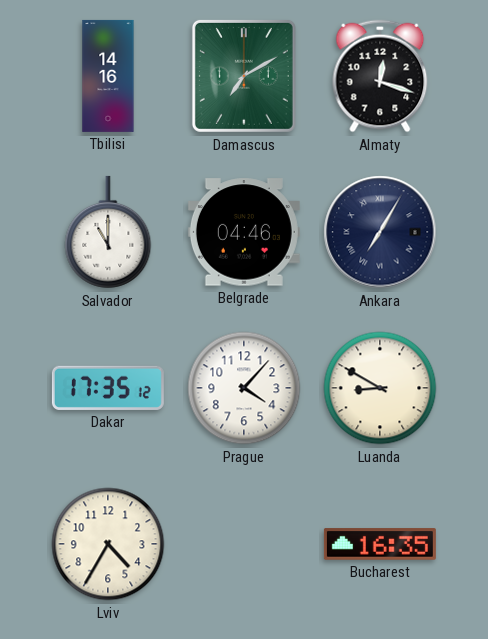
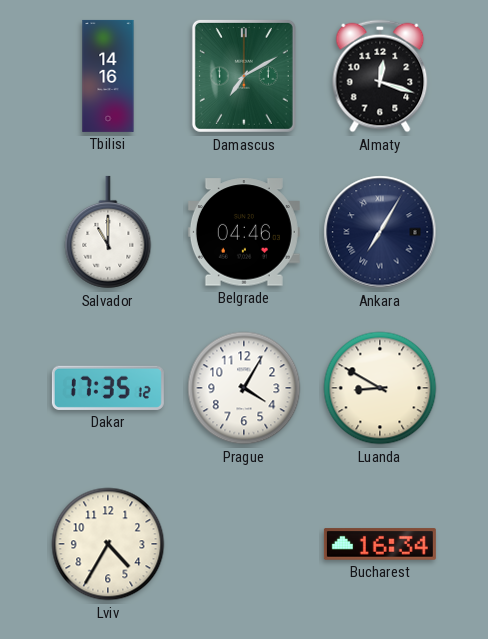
Prague: 4:07 -> 4:05 (244, 388)
Bucharest: 16:35 -> 16:34 (380, 544)
